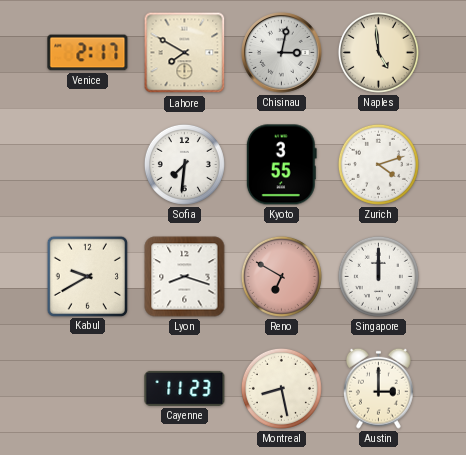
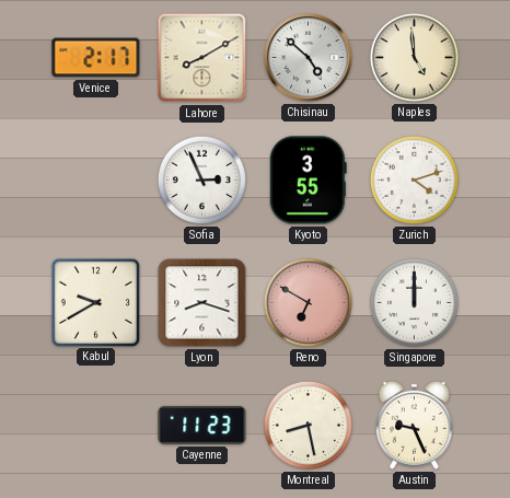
Lahore: 7:50 -> 8:10 (202, 58)
Chisinau: 3:02 -> 4:52 (309, 58)
Sofia: 7:31 -> 2:56 (201, 179)
Austin: 3:00 -> 9:26 (414, 425)
